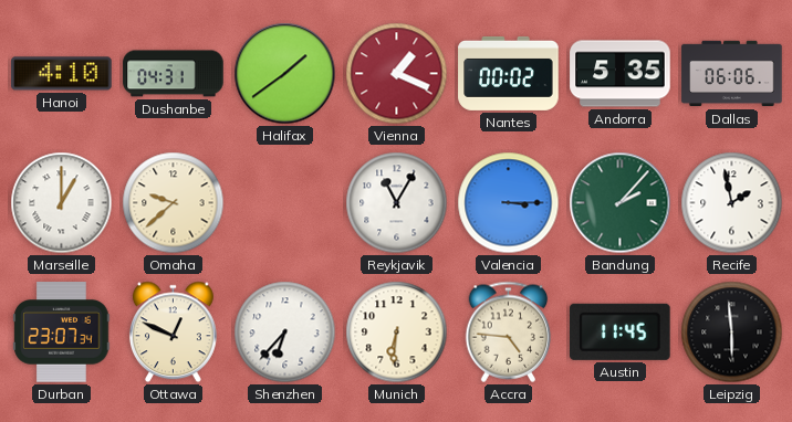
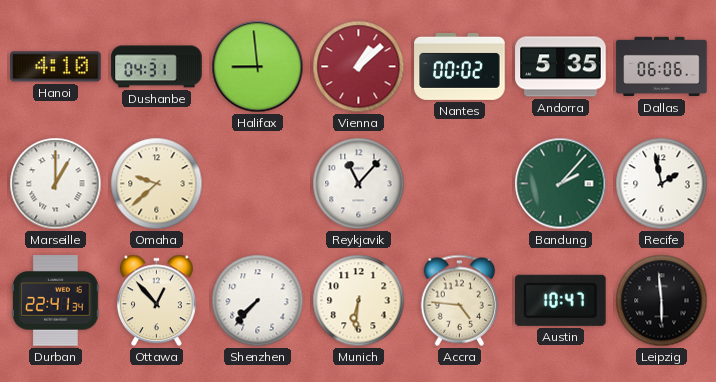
Halifax: 1:39 -> 8:59 (258, 67)
Vienna: 1:19 -> 1:08 (359, 67)
Reykjavik: 11:05 -> 11:07 (359, 184)
Valencia: 3:15 -> none (509, 203)
Durban: 23:07 -> 22:41 (56, 301)
Ottawa: 12:49 -> 12:53 (156, 301)
Shenzhen: 6:37 -> 7:37 (258, 301)
Austin: 11:45 -> 10:47 (560, 300)
